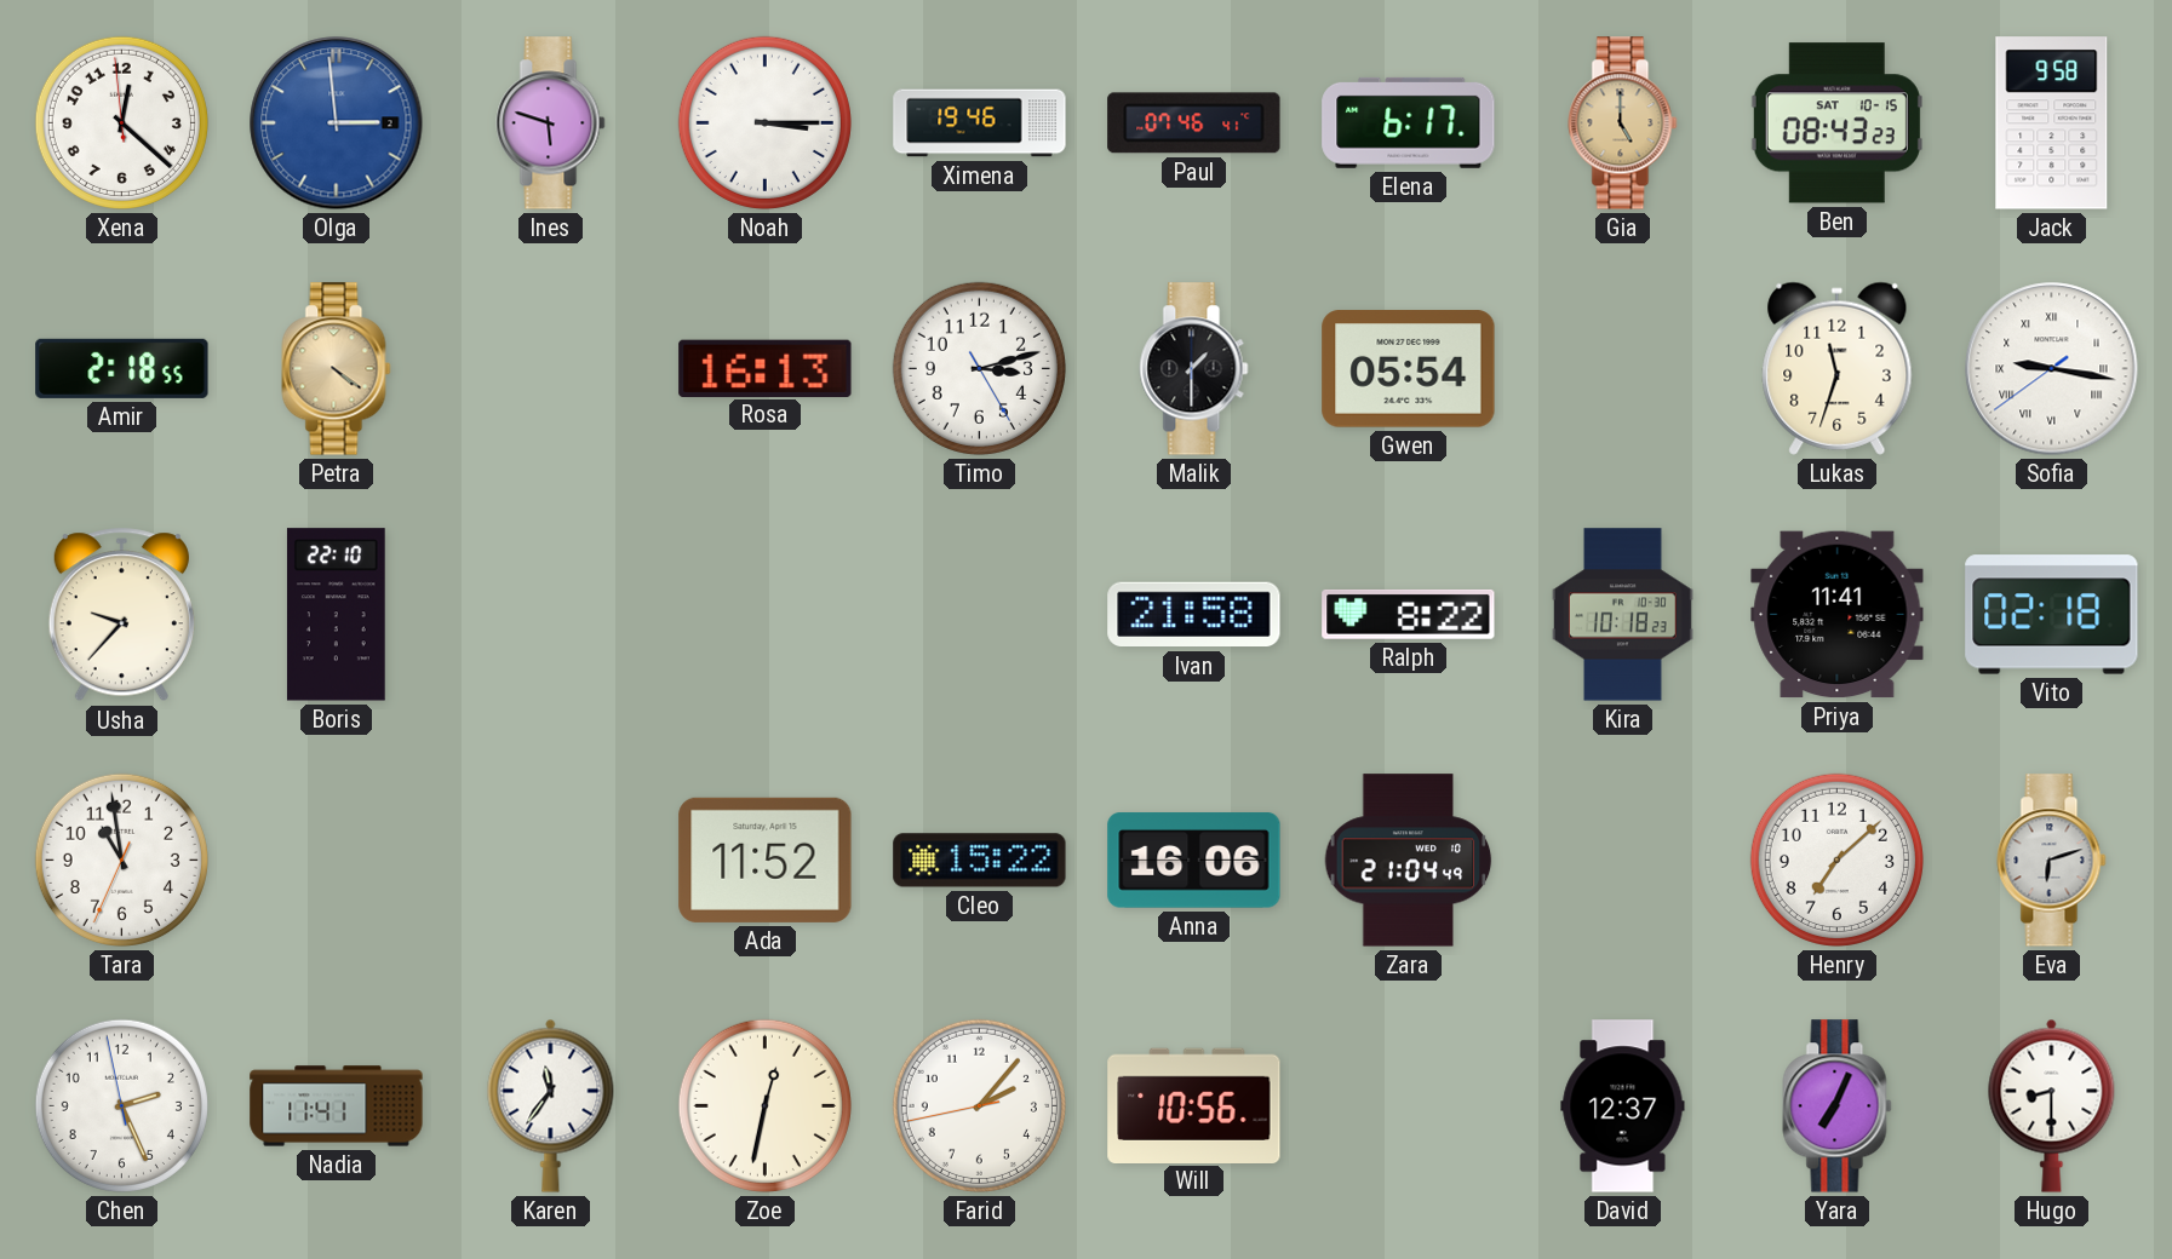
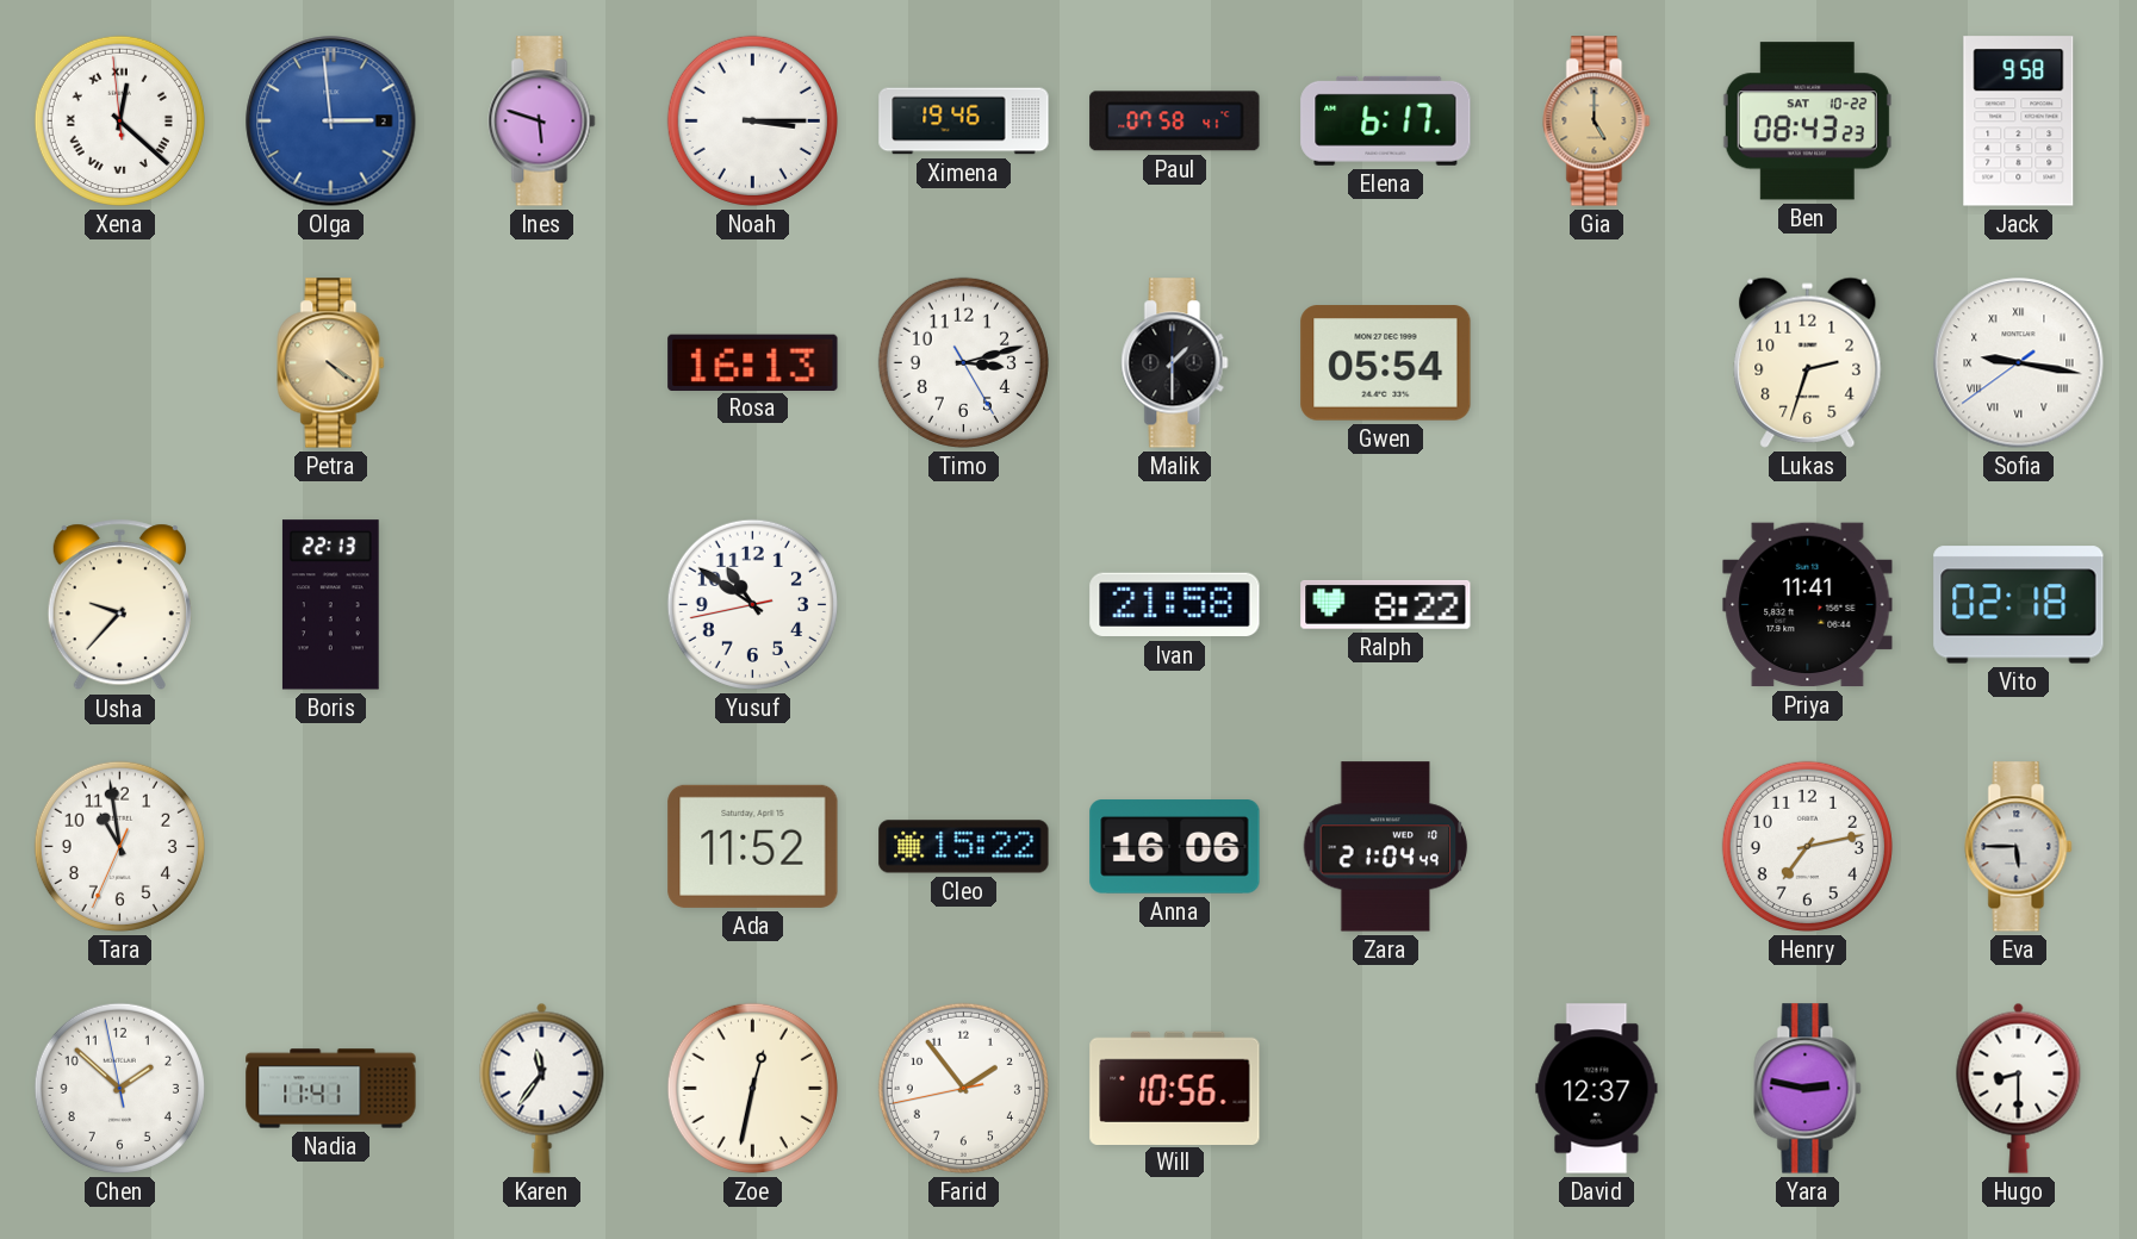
Xena numerals: Arabic -> Roman (119, 120)
Paul: 07:46 -> 07:58 (1175, 122)
Ben date: SAT 10-15 -> SAT 10-22 (1807, 122)
Amir: 2:18 -> none (122, 368)
Lukas: 11:33 -> 2:33 (1808, 362)
Boris: 22:10 -> 22:13 (330, 605)
Yusuf: none -> 10:50 (752, 604)
Kira: 10:18 -> none (1622, 615)
Henry: 7:08 -> 7:13 (1807, 846)
Eva: 6:12 -> 5:45 (2019, 847)
Chen: 2:25 -> 1:51 (119, 1088)
Farid: 2:06 -> 1:53 (963, 1088)
Yara: 7:04 -> 2:47 (1808, 1089)
